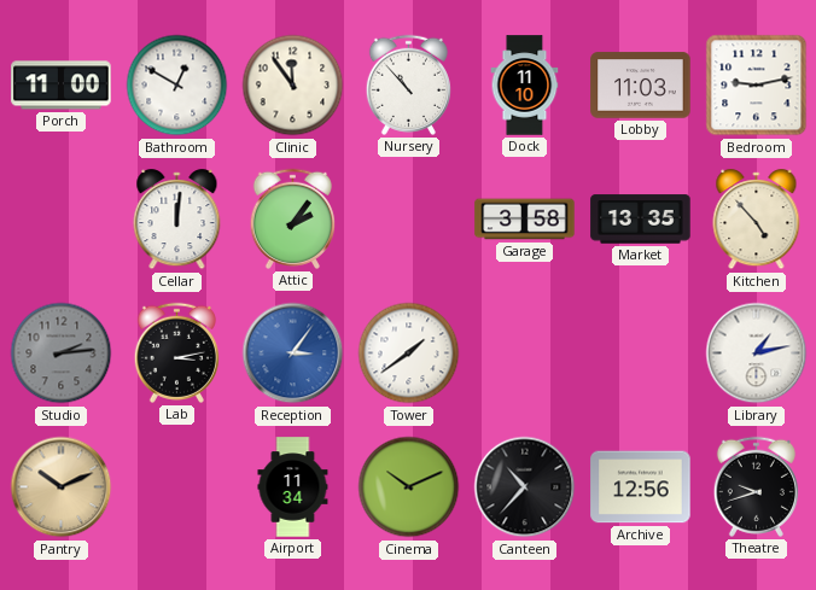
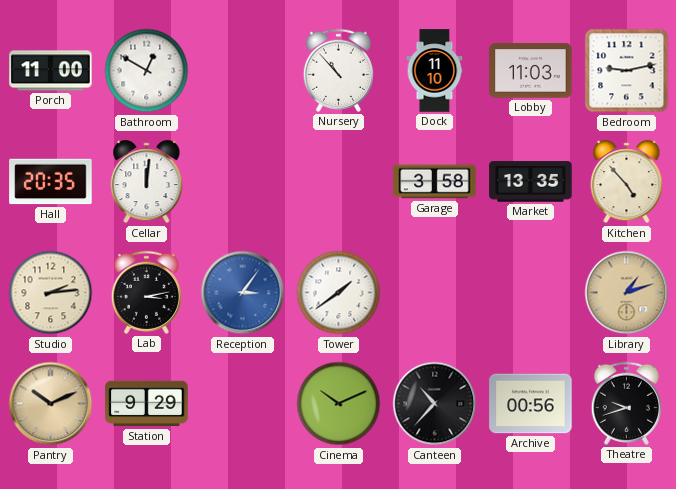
Clinic: 11:54 -> none (293, 86)
Hall: none -> 20:35 (51, 182)
Attic: 2:06 -> none (292, 218)
Studio dial: grey -> cream (51, 293)
Library: 1:13 -> 1:12 (627, 293)
Library dial: white -> champagne (627, 293)
Station: none -> 9:29 (147, 404)
Airport: 11:34 -> none (293, 487)
Archive: 12:56 -> 00:56 (531, 404)
